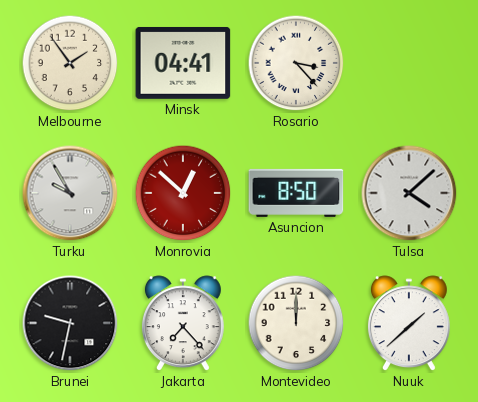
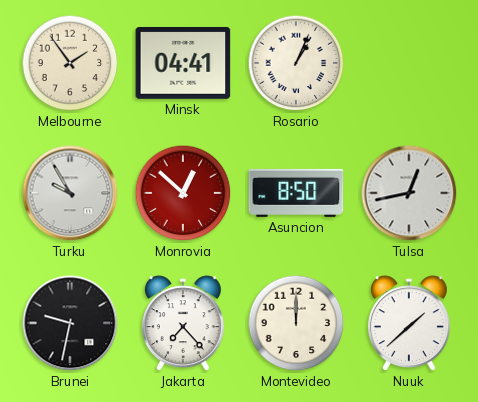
Rosario: 3:23 -> 1:04 (296, 63)
Tulsa: 4:08 -> 12:43 (409, 193)
